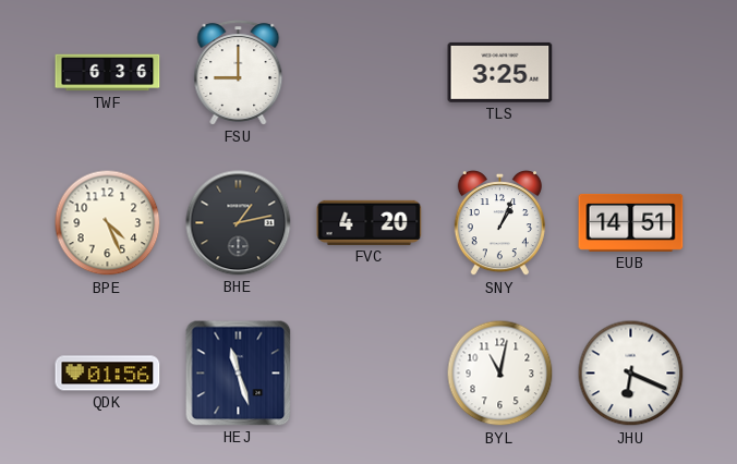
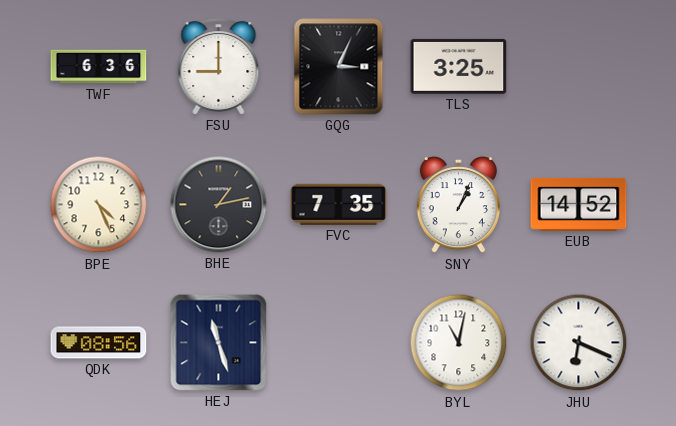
GQG: none -> 3:04 (339, 67)
FVC: 4:20 -> 7:35 (339, 204)
EUB: 14:51 -> 14:52 (579, 204)
QDK: 01:56 -> 08:56 (99, 343)
